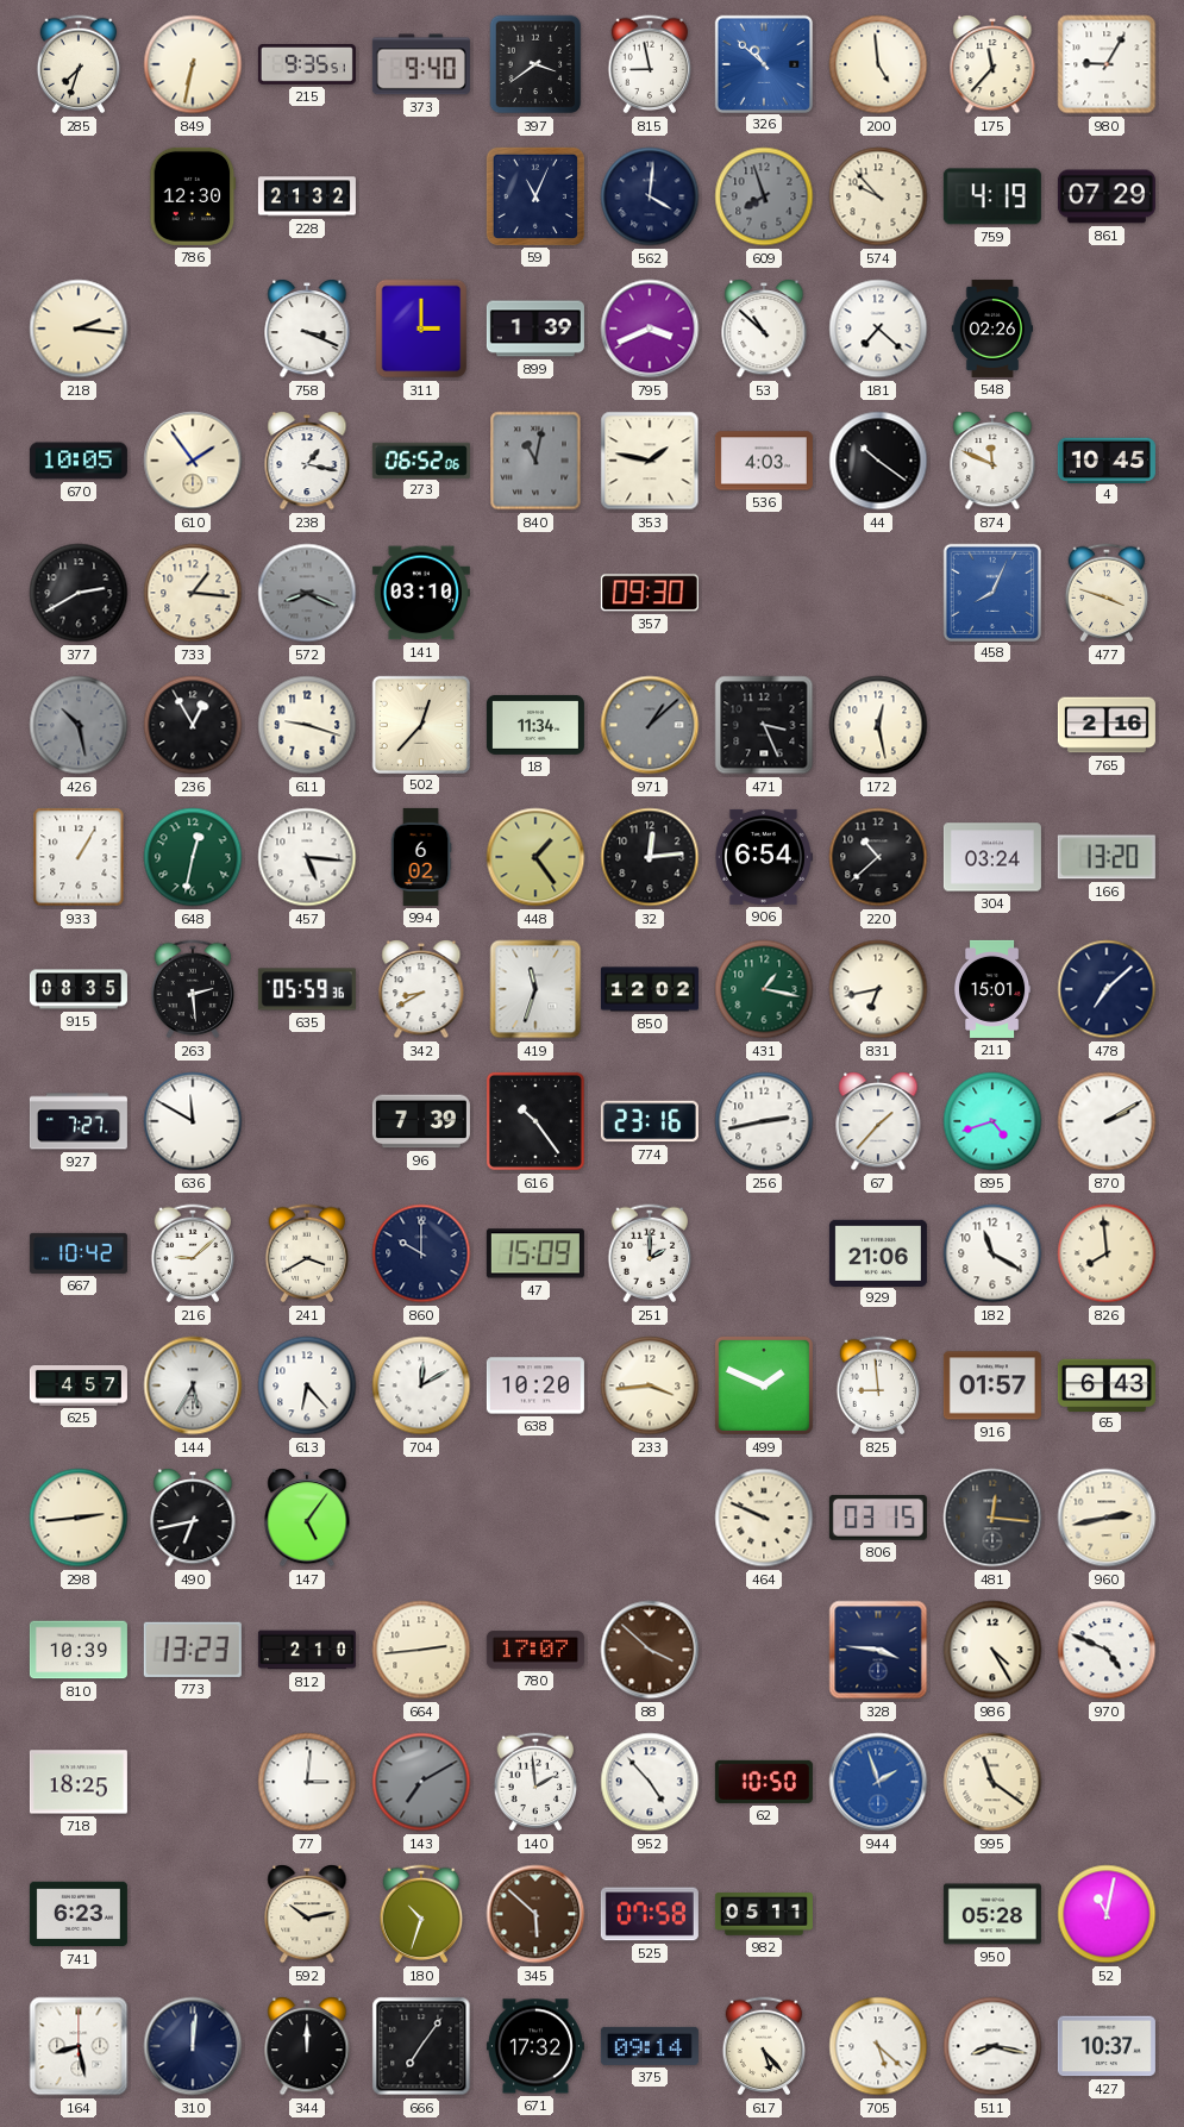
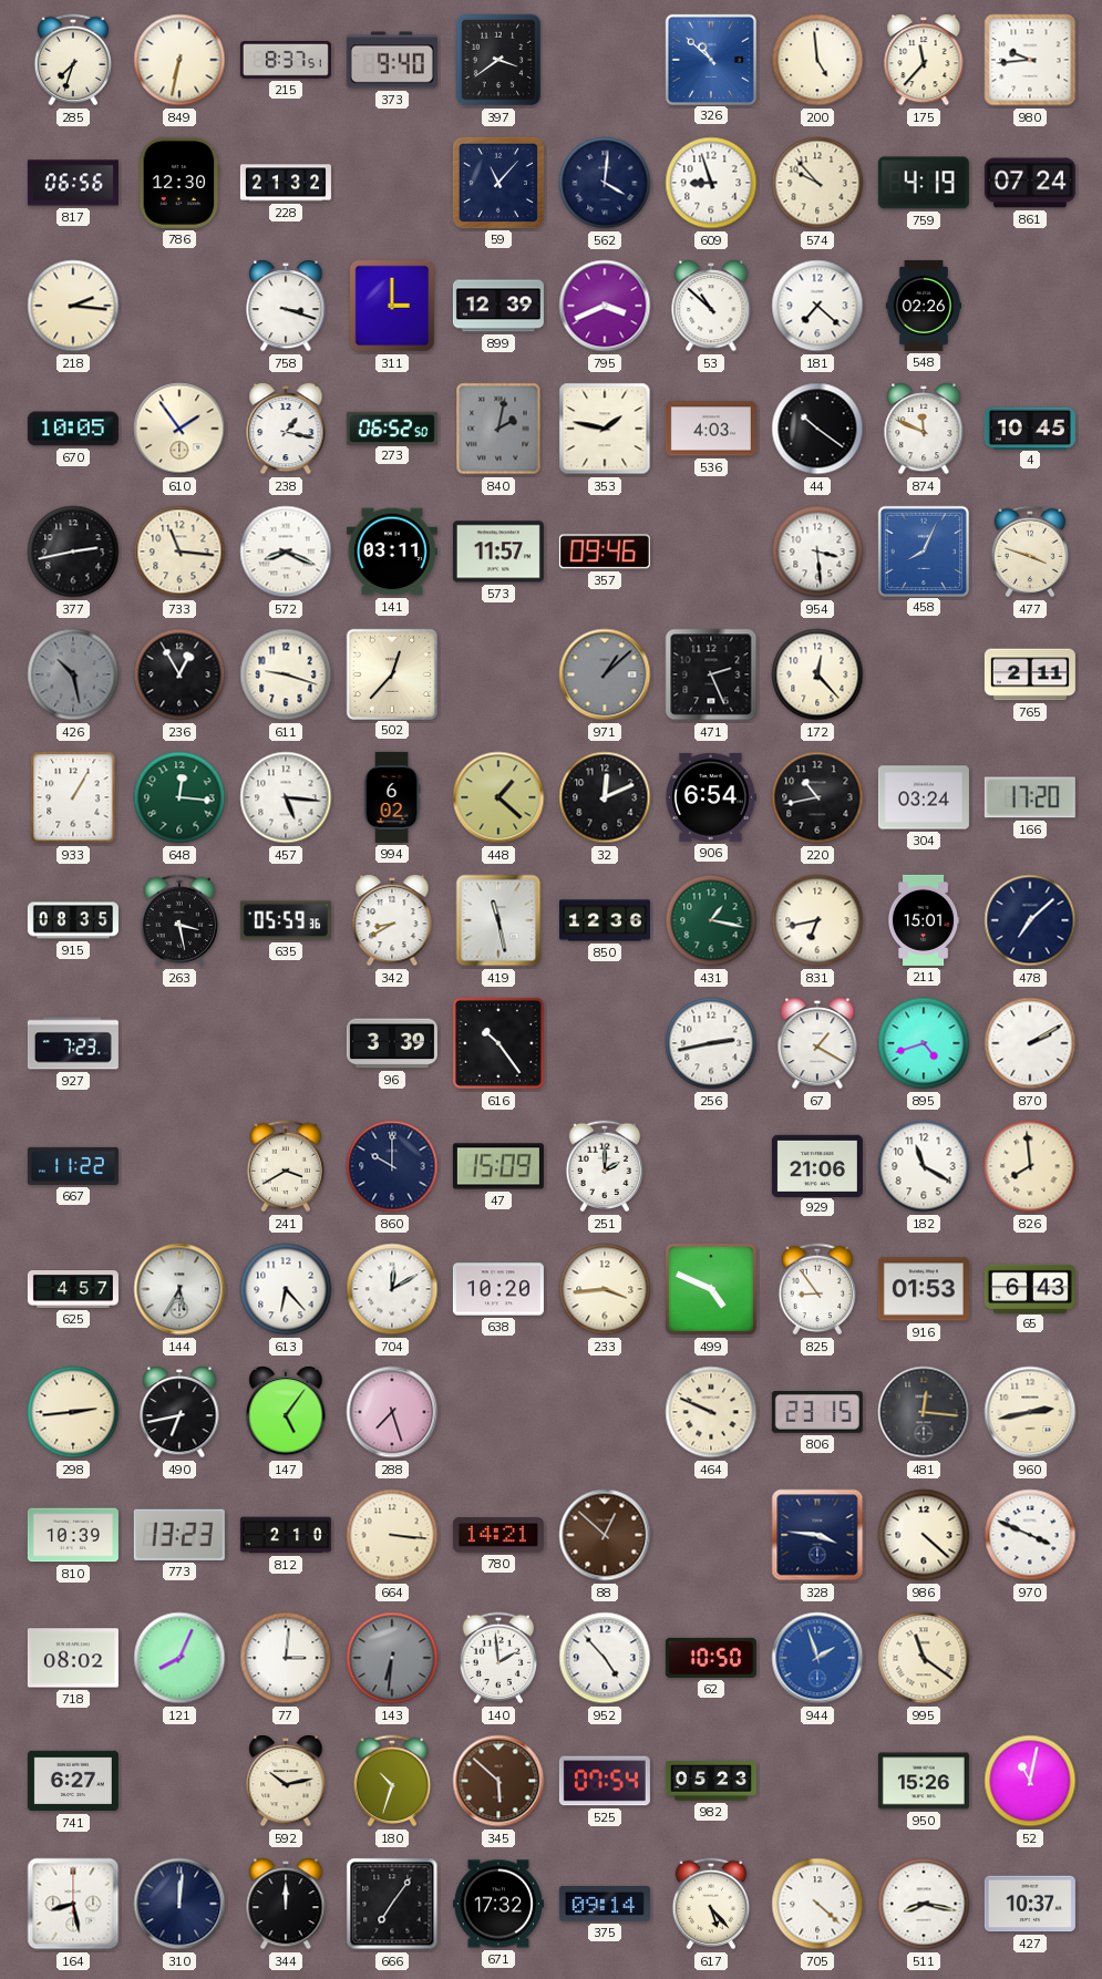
215: 9:35 -> 8:37 (286, 61)
815: 8:58 -> none (650, 64)
980: 9:05 -> 9:44 (1030, 60)
817: none -> 06:56 (73, 183)
59: 11:04 -> 11:07 (498, 183)
609: 7:57 -> 8:57 (711, 183)
609 dial: grey -> white (711, 183)
861: 07:29 -> 07:24 (1030, 183)
758: 3:19 -> 3:18 (286, 307)
899: 1:39 -> 12:39 (498, 306)
273: 06:52:06 -> 06:52:50 (392, 427)
840: 11:02 -> 2:02 (498, 429)
377: 2:40 -> 2:43 (73, 552)
733: 1:16 -> 11:16 (179, 552)
572 dial: grey -> white (286, 552)
141: 03:10 -> 03:11 (392, 552)
573: none -> 11:57 (498, 552)
357: 09:30 -> 09:46 (605, 552)
954: none -> 3:29 (817, 552)
18: 11:34 -> none (535, 725)
471: 3:26 -> 2:26 (711, 674)
172: 12:28 -> 12:23 (817, 674)
765: 2:16 -> 2:11 (1030, 674)
648: 12:32 -> 12:16 (179, 797)
448: 1:24 -> 1:22 (498, 797)
32: 12:14 -> 12:11 (605, 797)
220: 10:38 -> 10:43 (817, 797)
166: 13:20 -> 17:20 (1030, 797)
263: 2:29 -> 3:28 (179, 920)
419: 11:33 -> 11:28 (498, 920)
850: 12:02 -> 12:36 (605, 920)
927: 7:27 -> 7:23 (73, 1043)
636: 11:50 -> none (193, 1121)
96: 7:39 -> 3:39 (392, 1043)
774: 23:16 -> none (650, 1121)
67: 1:37 -> 1:20 (817, 1044)
667: 10:42 -> 11:22 (73, 1166)
216: 9:08 -> none (193, 1253)
499: 1:49 -> 4:49 (711, 1289)
825: 8:59 -> 8:54 (817, 1289)
916: 01:57 -> 01:53 (924, 1289)
288: none -> 7:27 (392, 1412)
806: 03:15 -> 23:15 (817, 1413)
664: 2:44 -> 3:16 (392, 1535)
780: 17:07 -> 14:21 (498, 1535)
88: 3:52 -> 12:52 (605, 1535)
986: 4:25 -> 4:22 (924, 1535)
970: 4:49 -> 3:49 (1030, 1535)
718: 18:25 -> 08:02 (73, 1658)
121: none -> 8:04 (179, 1658)
143: 7:10 -> 6:31 (392, 1658)
741: 6:23 -> 6:27 (73, 1781)
525: 07:58 -> 07:54 (605, 1781)
982: 05:11 -> 05:23 (711, 1781)
950: 05:28 -> 15:26 (924, 1781)
705: 5:22 -> 4:22 (817, 1904)
